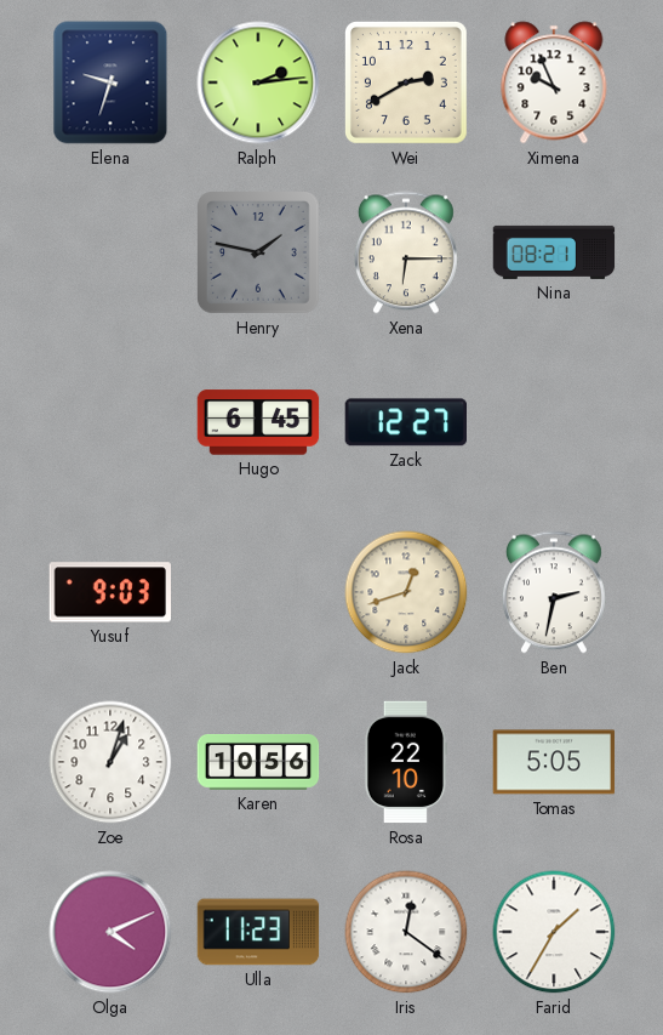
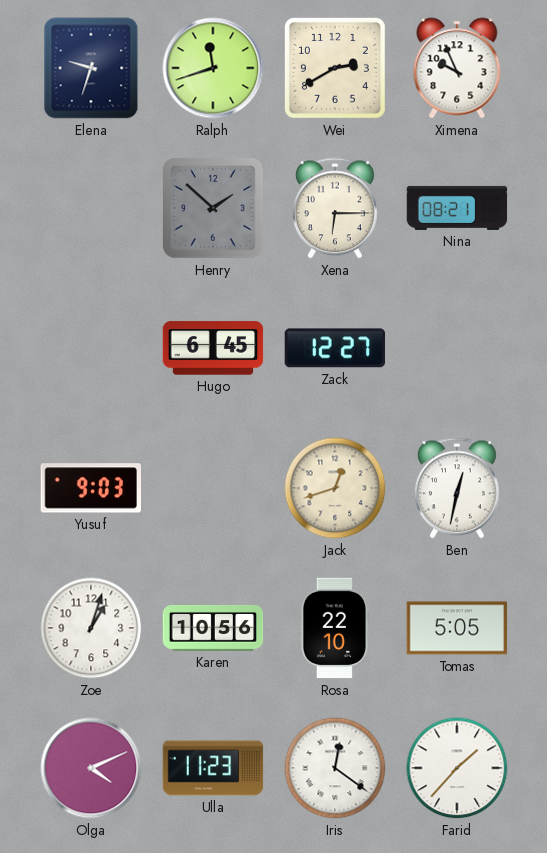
Ralph: 2:14 -> 11:42 (213, 68)
Henry: 1:47 -> 1:52 (214, 209)
Ben: 2:32 -> 12:32 (457, 488)
Farid: 1:35 -> 1:37 (457, 768)
